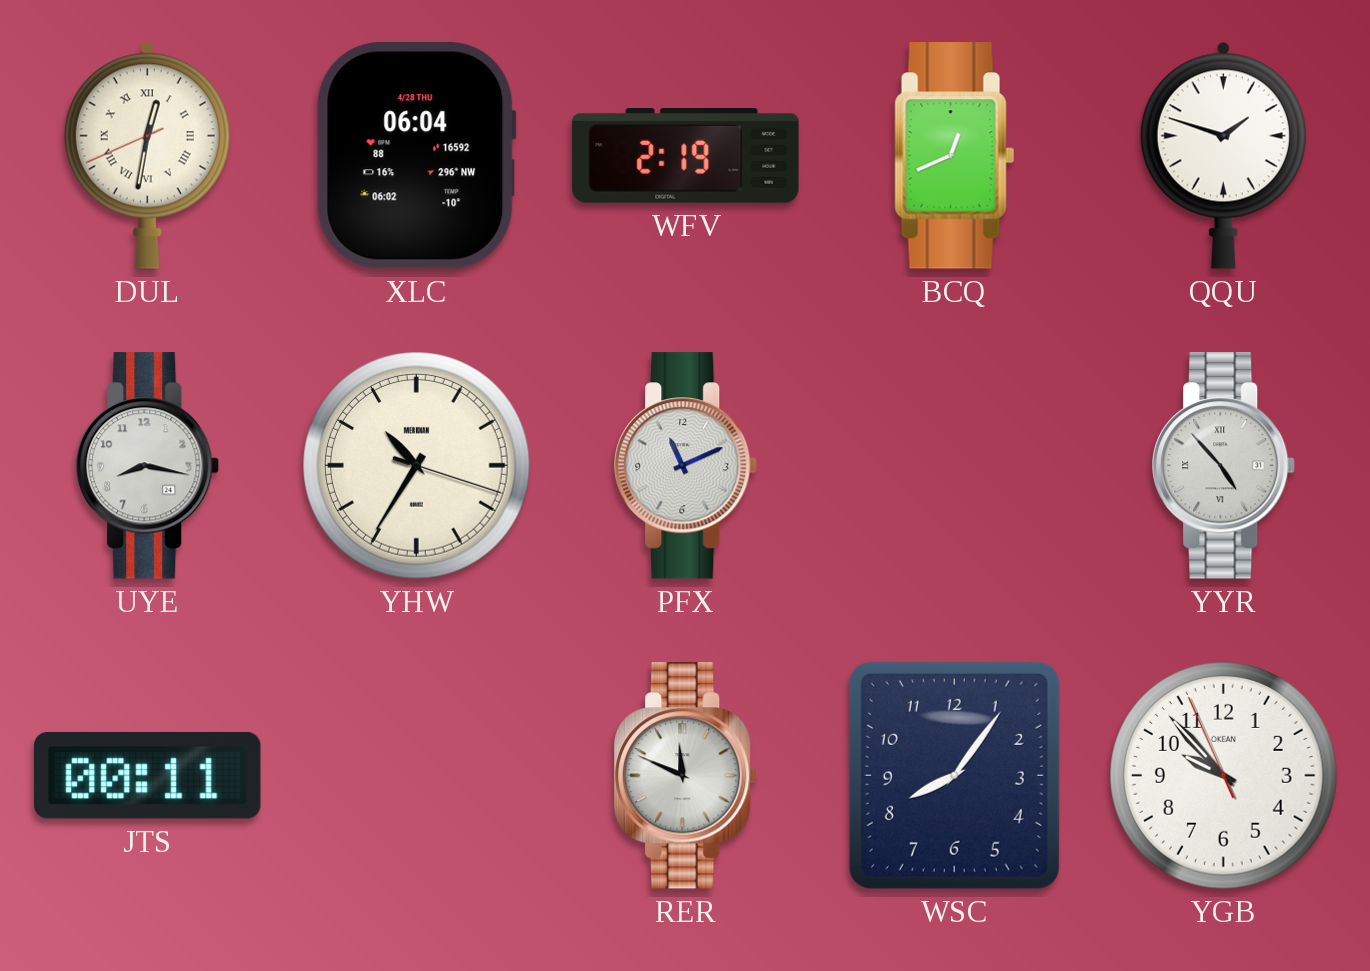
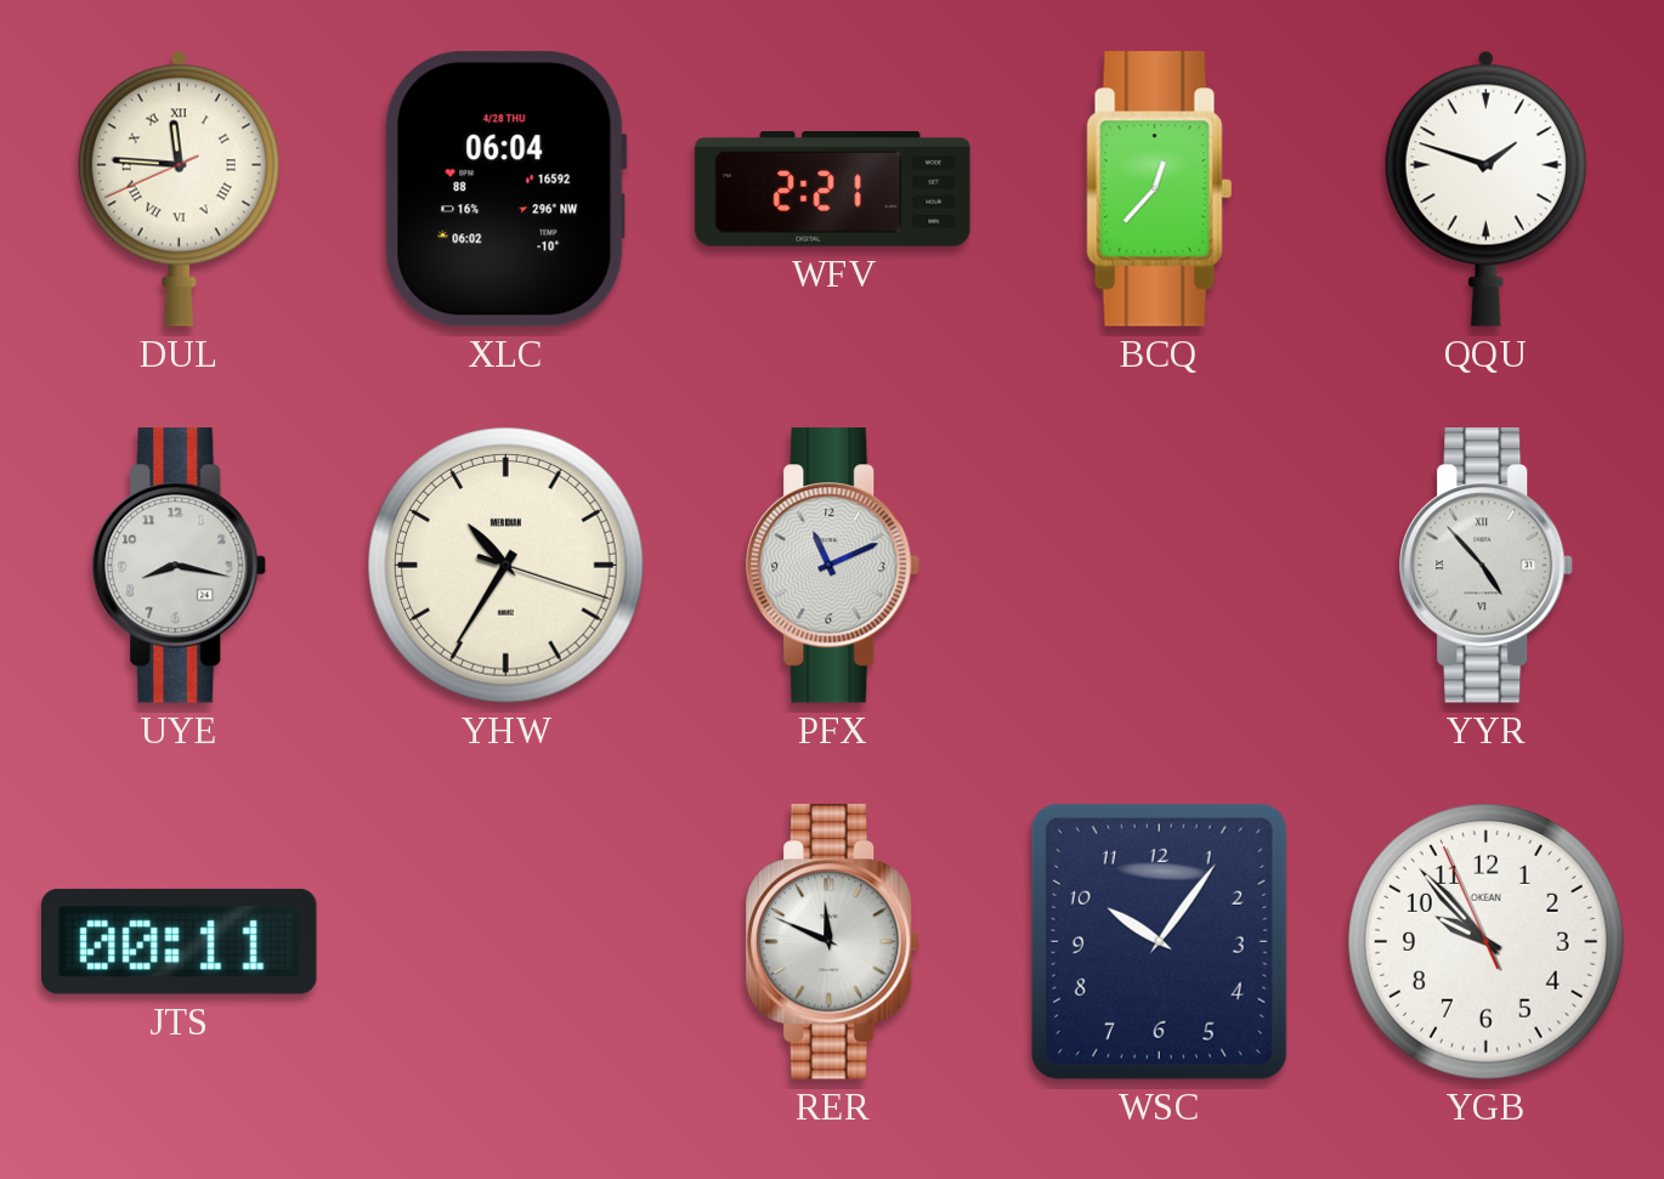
DUL: 12:31 -> 11:45 (179, 188)
WFV: 2:19 -> 2:21 (833, 189)
BCQ: 12:41 -> 12:37 (1160, 189)
WSC: 8:06 -> 10:06 (1159, 941)
